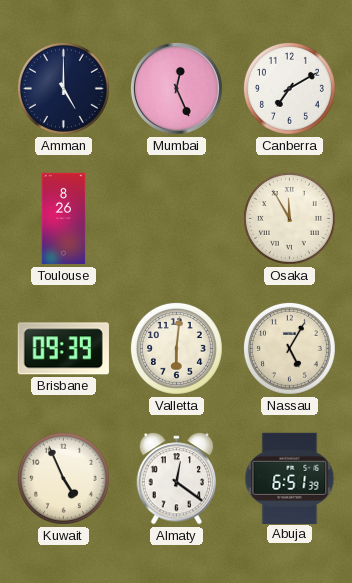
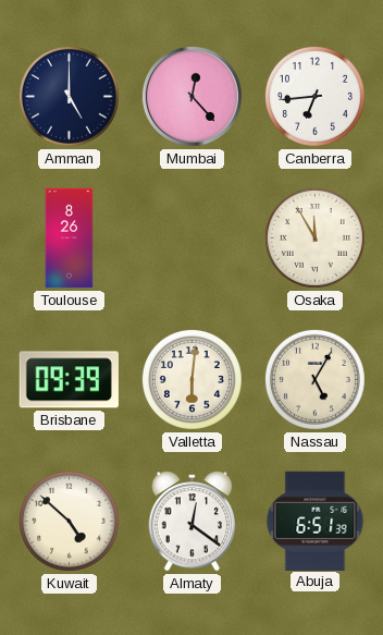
Mumbai: 12:26 -> 12:23 (191, 96)
Canberra: 7:10 -> 6:44 (314, 96)
Kuwait: 4:56 -> 4:52 (69, 521)
